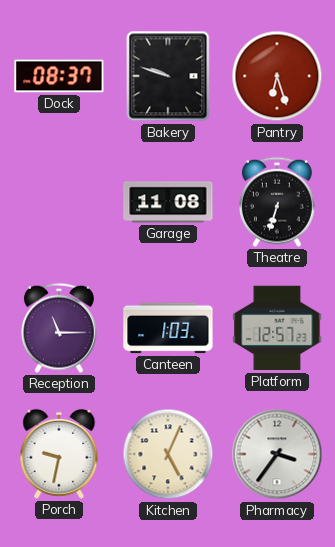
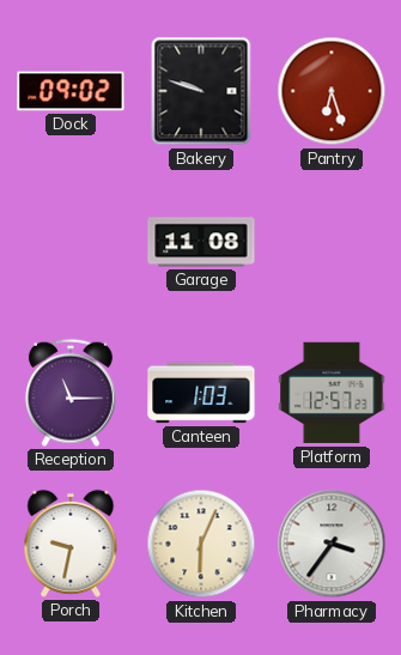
Dock: 08:37 -> 09:02 (71, 91)
Theatre: 6:33 -> none (277, 202)
Kitchen: 5:04 -> 6:04 (201, 544)
